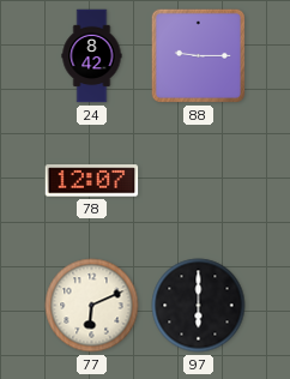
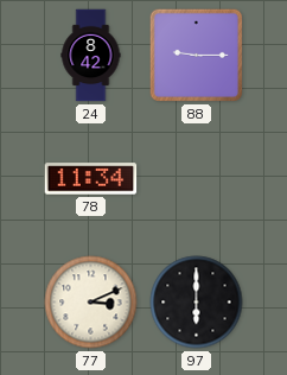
78: 12:07 -> 11:34 (91, 179)
77: 6:11 -> 3:11 (91, 303)
